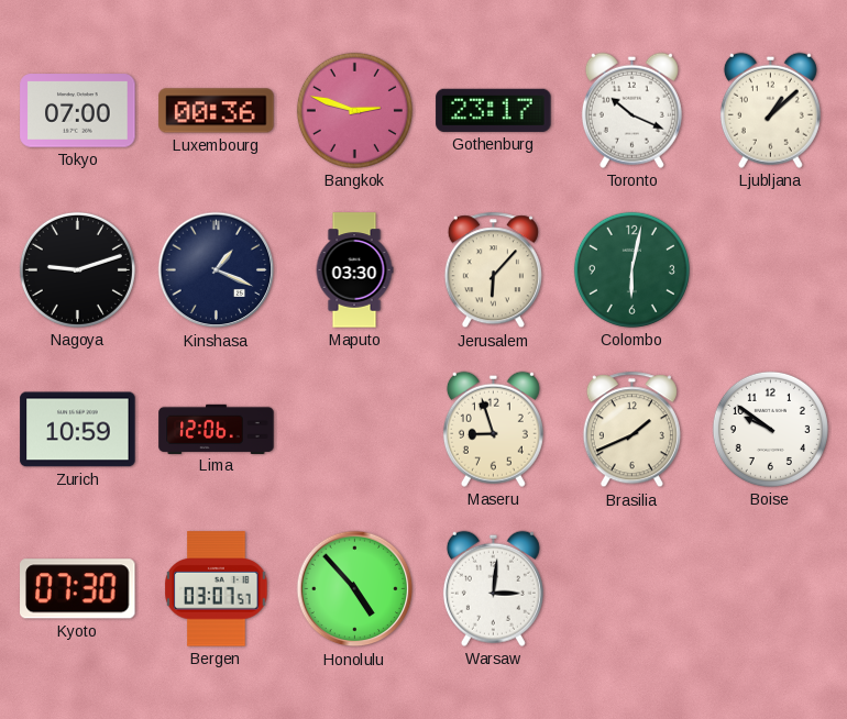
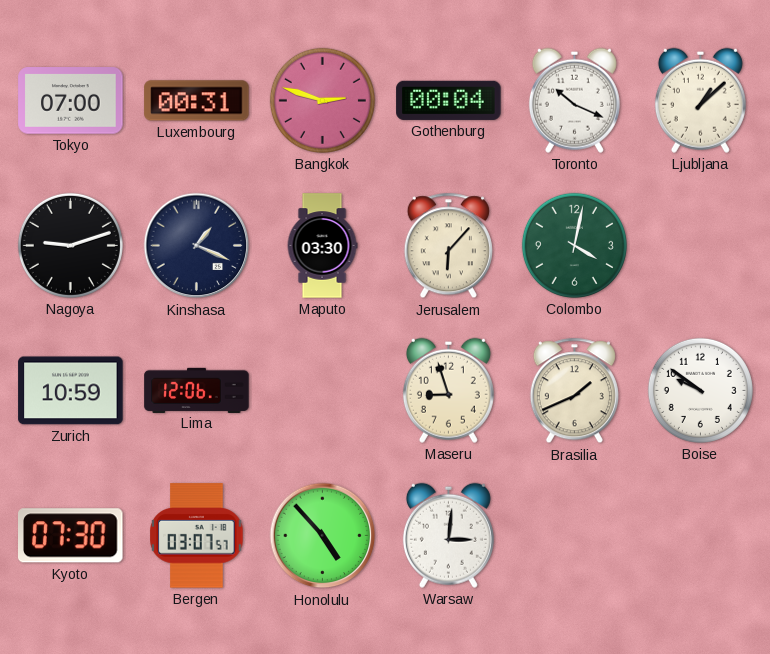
Luxembourg: 00:36 -> 00:31 (197, 101)
Gothenburg: 23:17 -> 00:04 (449, 100)
Colombo: 6:02 -> 4:02 (574, 245)
